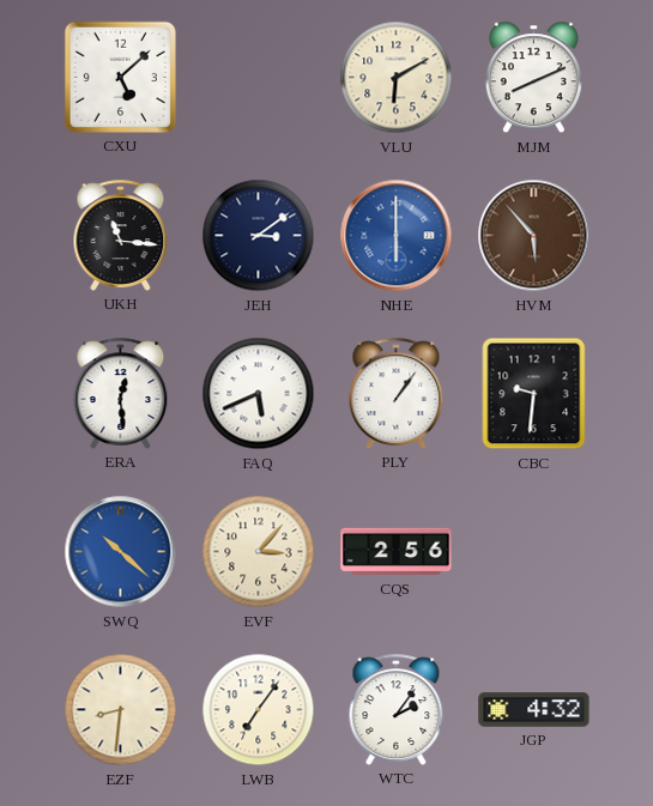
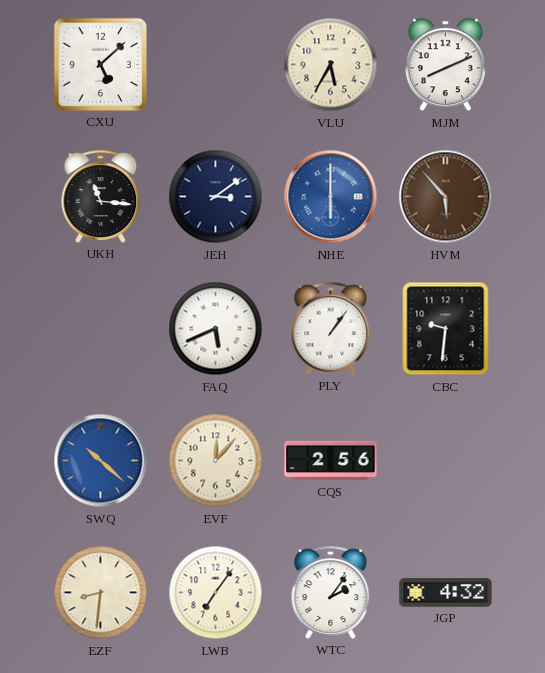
VLU: 6:10 -> 5:35 (331, 65)
ERA: 12:29 -> none (121, 393)
EVF: 3:07 -> 12:07 (216, 461)
